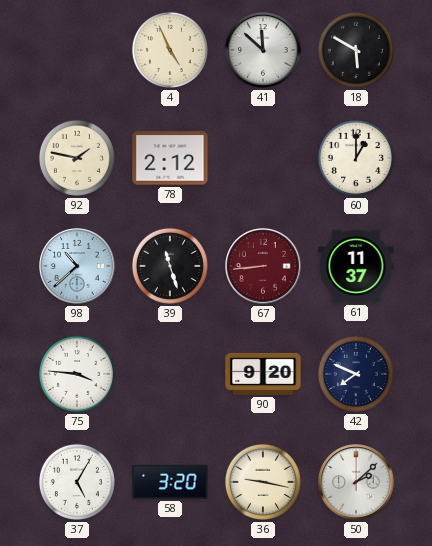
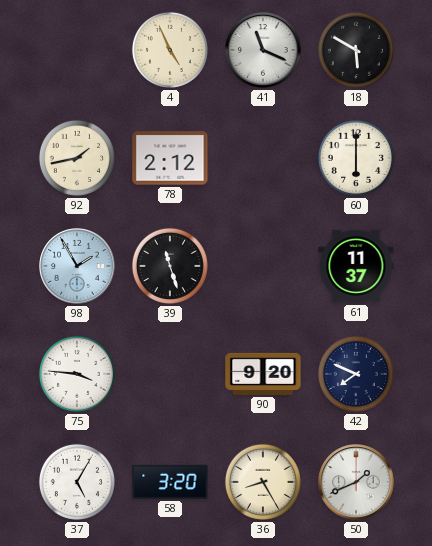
41: 11:52 -> 11:19 (263, 50)
92: 1:47 -> 1:43 (77, 158)
60: 1:00 -> 6:00 (356, 158)
98: 10:38 -> 1:55 (77, 266)
67: 8:44 -> none (263, 266)
36: 9:17 -> 8:25 (263, 482)
50: 2:08 -> 1:41 (356, 482)
